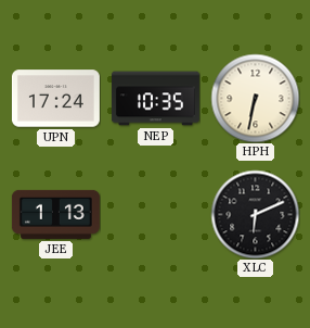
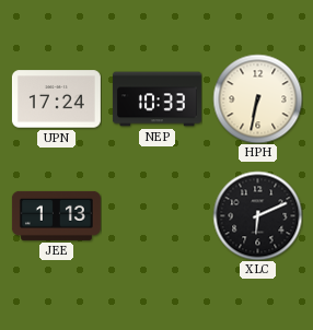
NEP: 10:35 -> 10:33 (156, 99)
